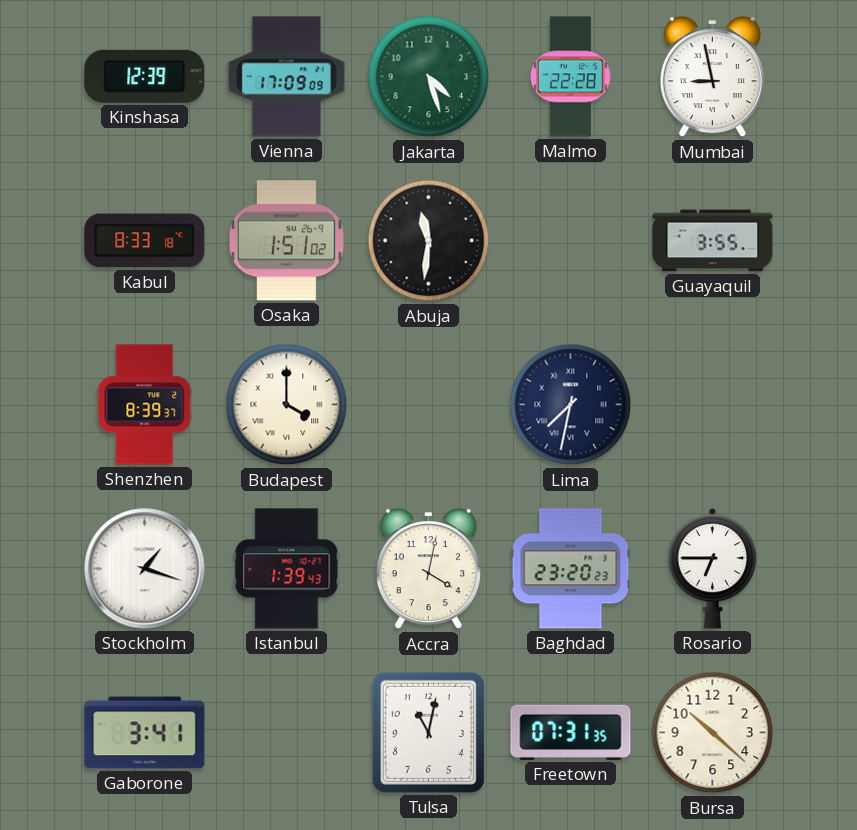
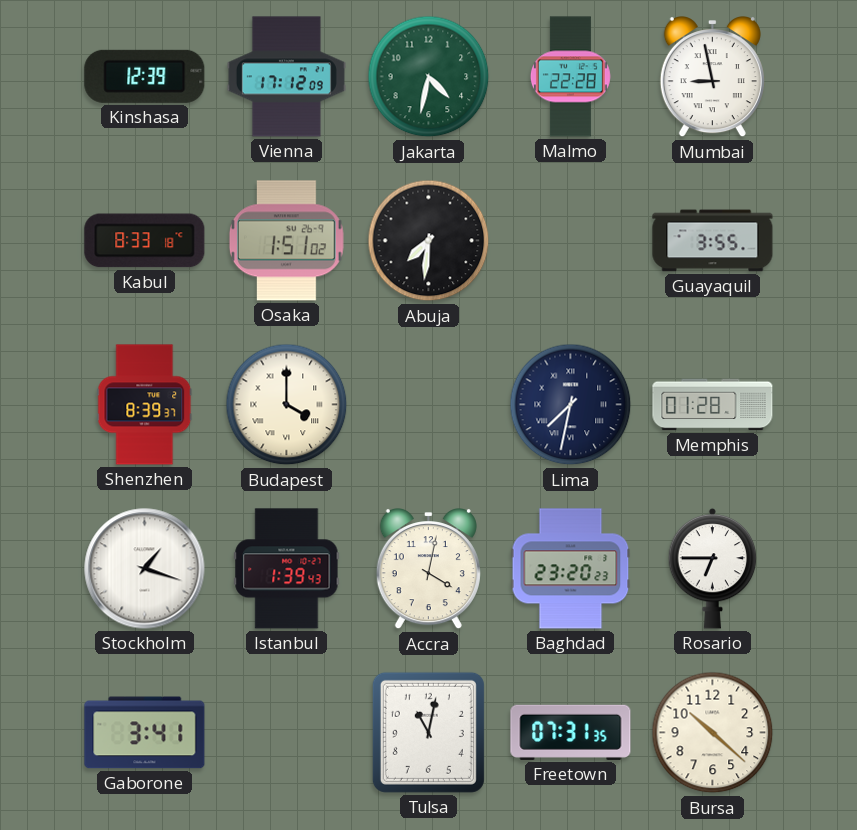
Vienna: 17:09 -> 17:12 (286, 77)
Jakarta: 4:27 -> 4:32 (429, 77)
Abuja: 11:31 -> 7:31 (429, 241)
Memphis: none -> 01:28 (713, 405)
